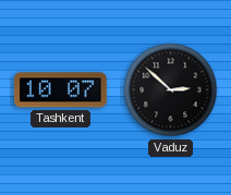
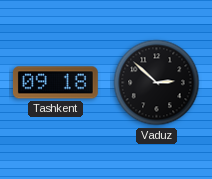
Tashkent: 10:07 -> 09:18 (55, 83)
